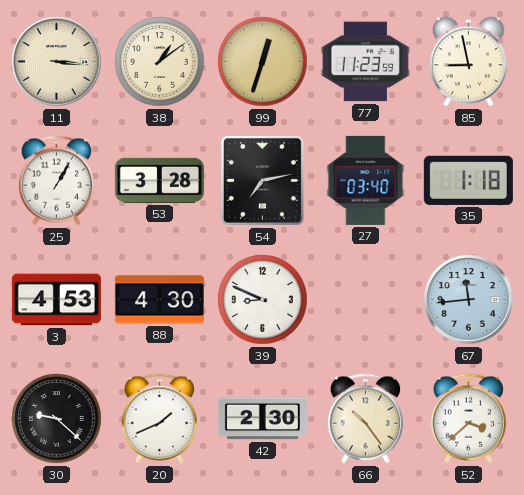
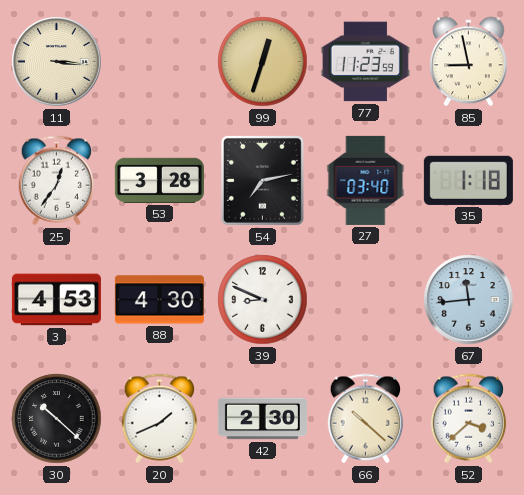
38: 1:09 -> none (160, 62)
25: 1:05 -> 12:36 (57, 181)
30: 9:22 -> 10:22 (57, 419)
66: 10:24 -> 10:22 (366, 419)
